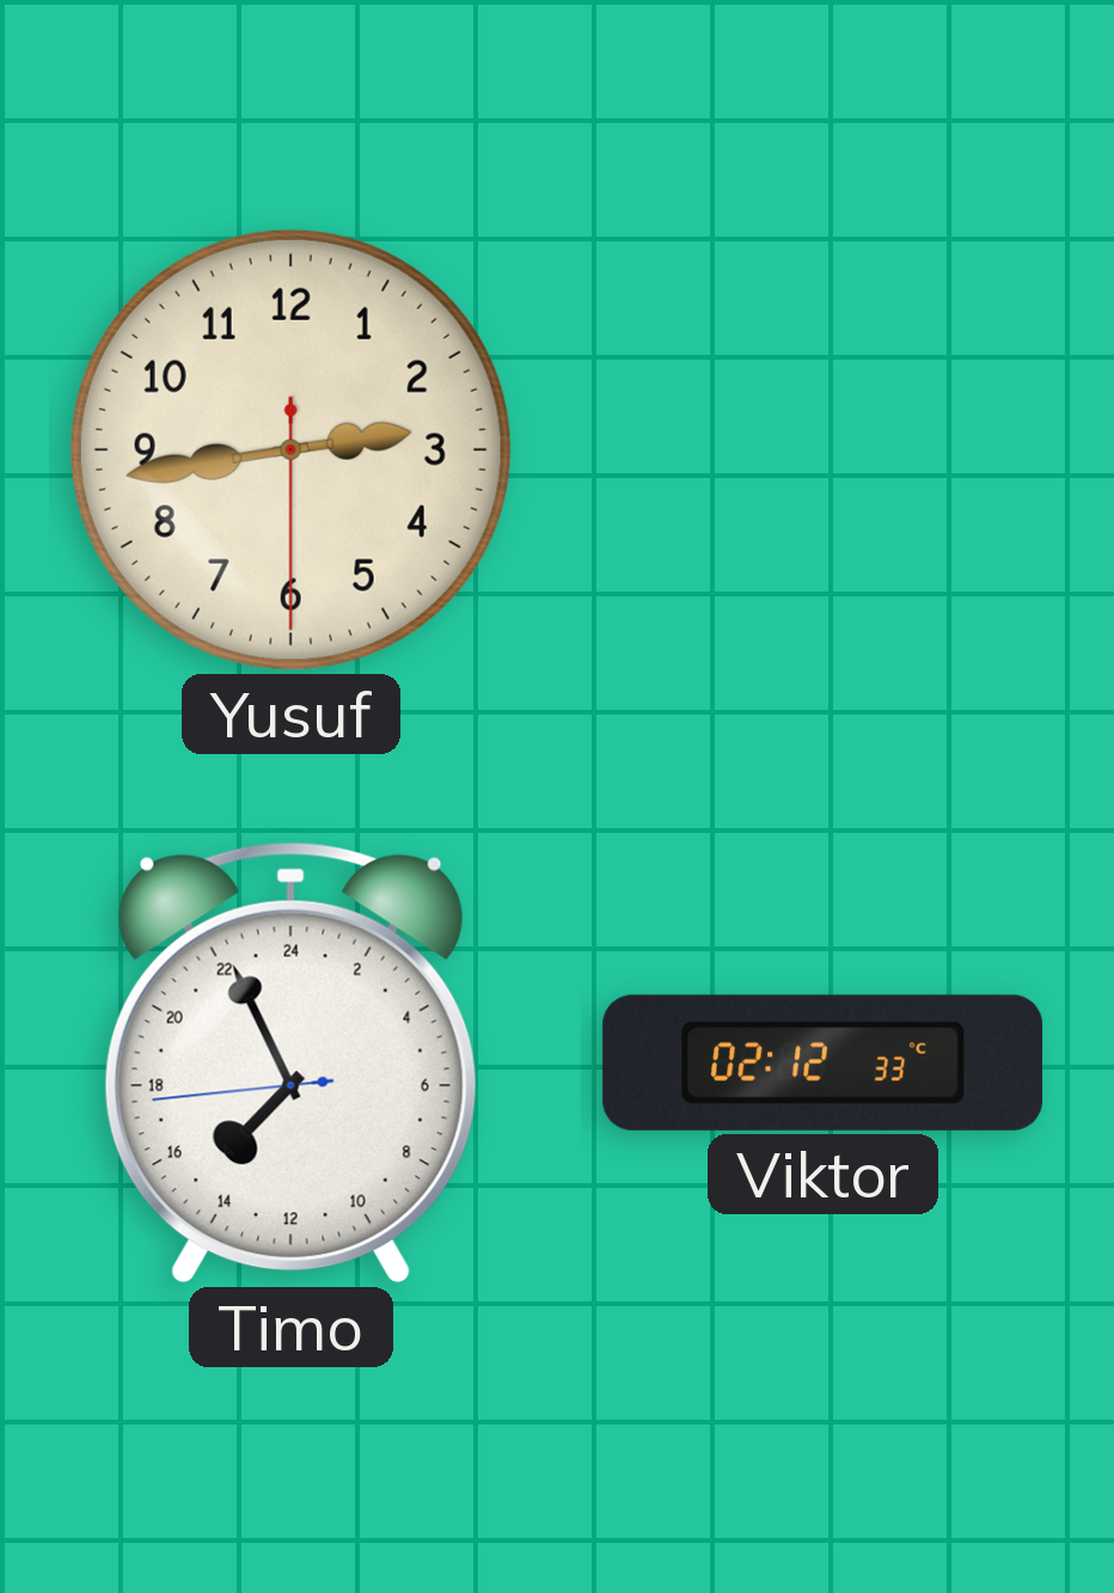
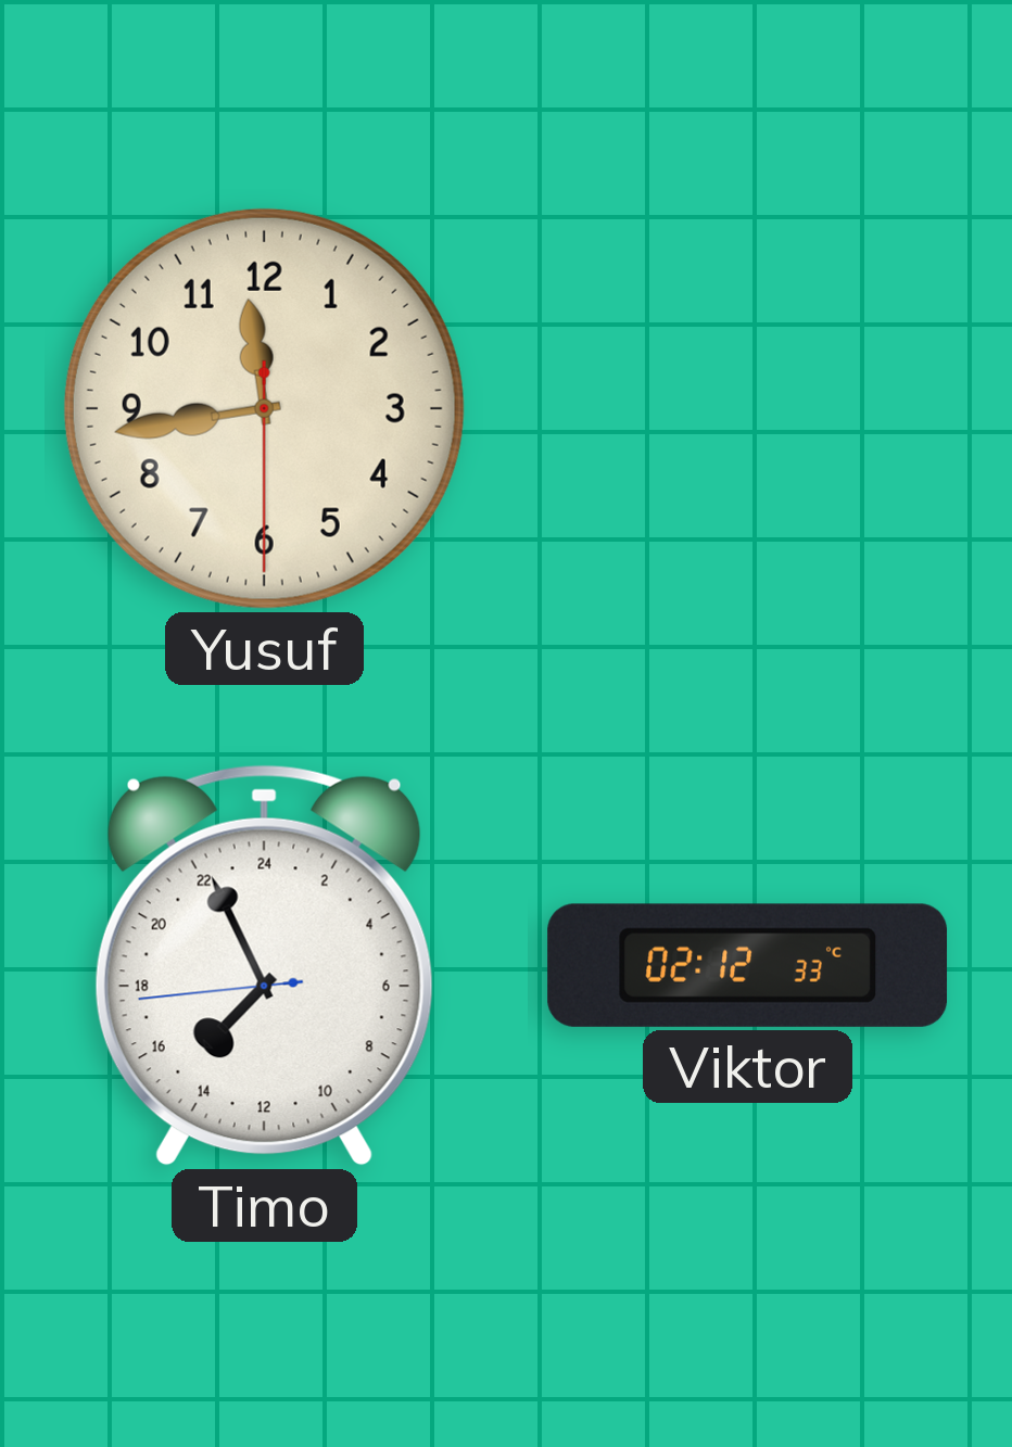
Yusuf: 2:43 -> 11:43 (264, 408)
